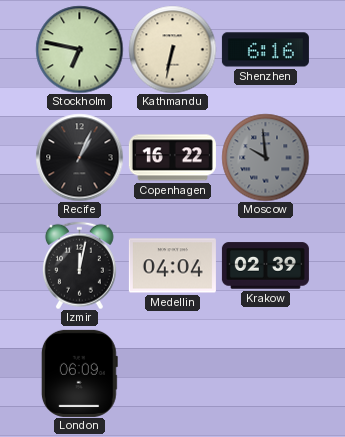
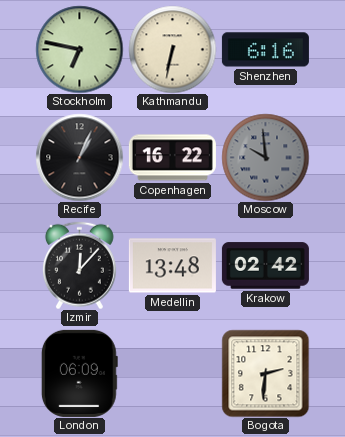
Izmir: 12:02 -> 12:07 (79, 265)
Medellin: 04:04 -> 13:48 (172, 266)
Krakow: 02:39 -> 02:42 (265, 266)
Bogota: none -> 2:31 (265, 373)
